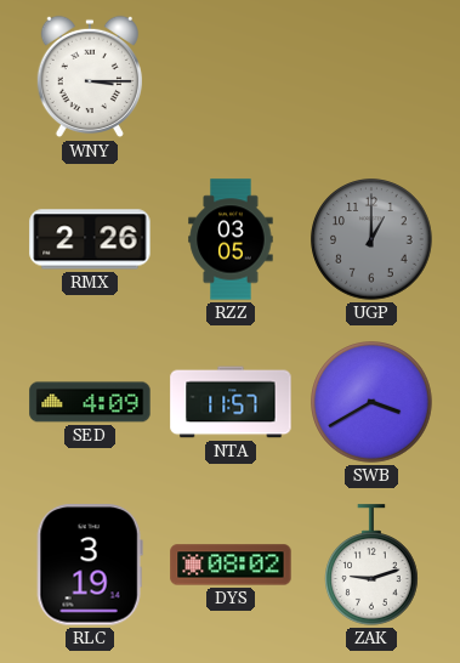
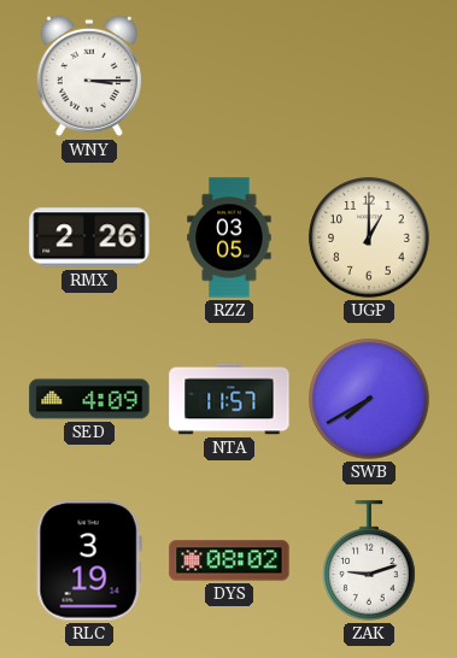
UGP dial: grey -> cream (369, 237)
SWB: 3:40 -> 7:40 (369, 399)
